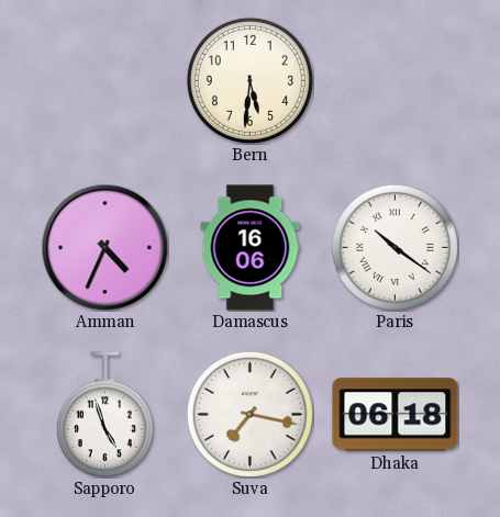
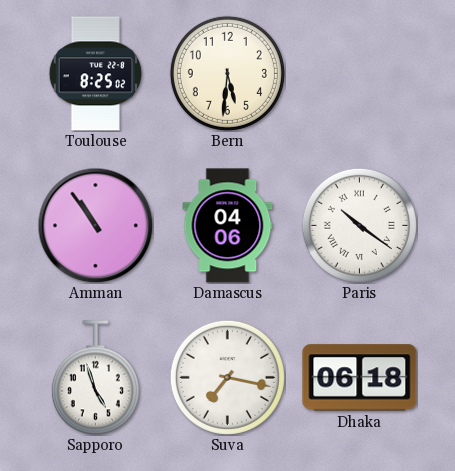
Toulouse: none -> 8:25 (96, 74)
Amman: 4:34 -> 10:54 (95, 225)
Damascus: 16:06 -> 04:06 (228, 226)
